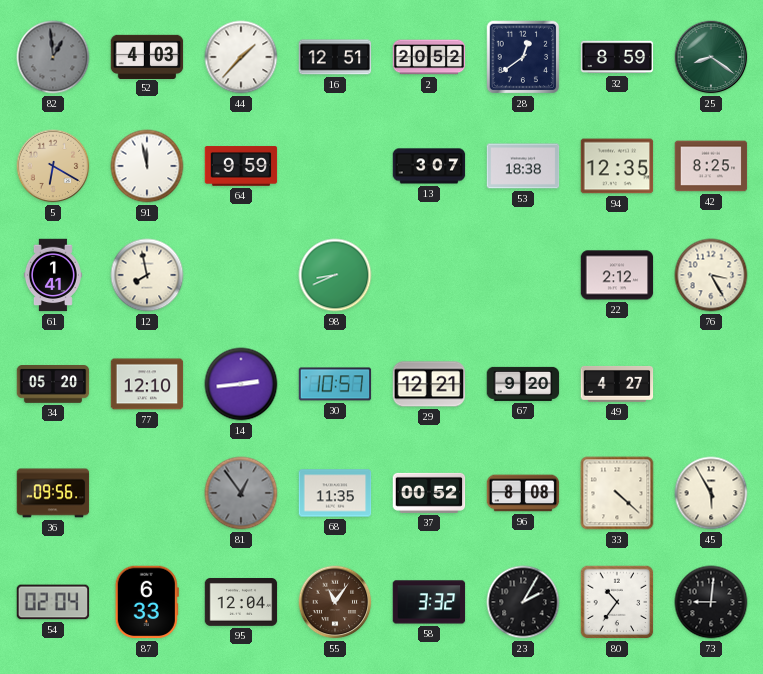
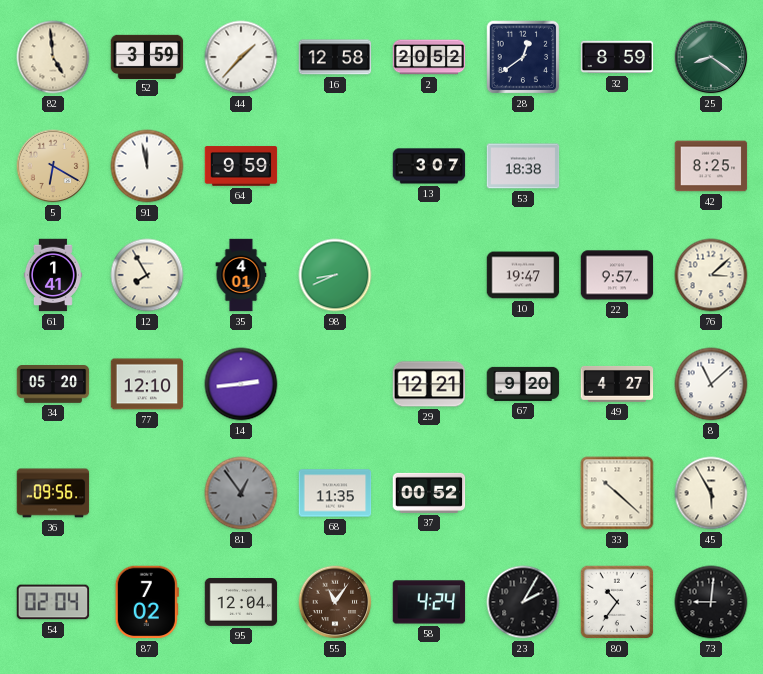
82: 12:59 -> 4:59 (53, 57)
82 dial: grey -> cream (53, 57)
52: 4:03 -> 3:59 (147, 56)
16: 12:51 -> 12:58 (335, 57)
94: 12:35 -> none (617, 166)
12: 7:58 -> 7:55 (147, 275)
35: none -> 4:01 (241, 275)
10: none -> 19:47 (523, 275)
22: 2:12 -> 9:57 (617, 275)
76: 3:25 -> 3:08 (711, 275)
30: 10:57 -> none (335, 384)
8: none -> 11:08 (711, 384)
96: 8:08 -> none (523, 493)
33: 4:22 -> 10:22 (617, 493)
87: 6:33 -> 7:02 (147, 602)
58: 3:32 -> 4:24 (429, 602)
